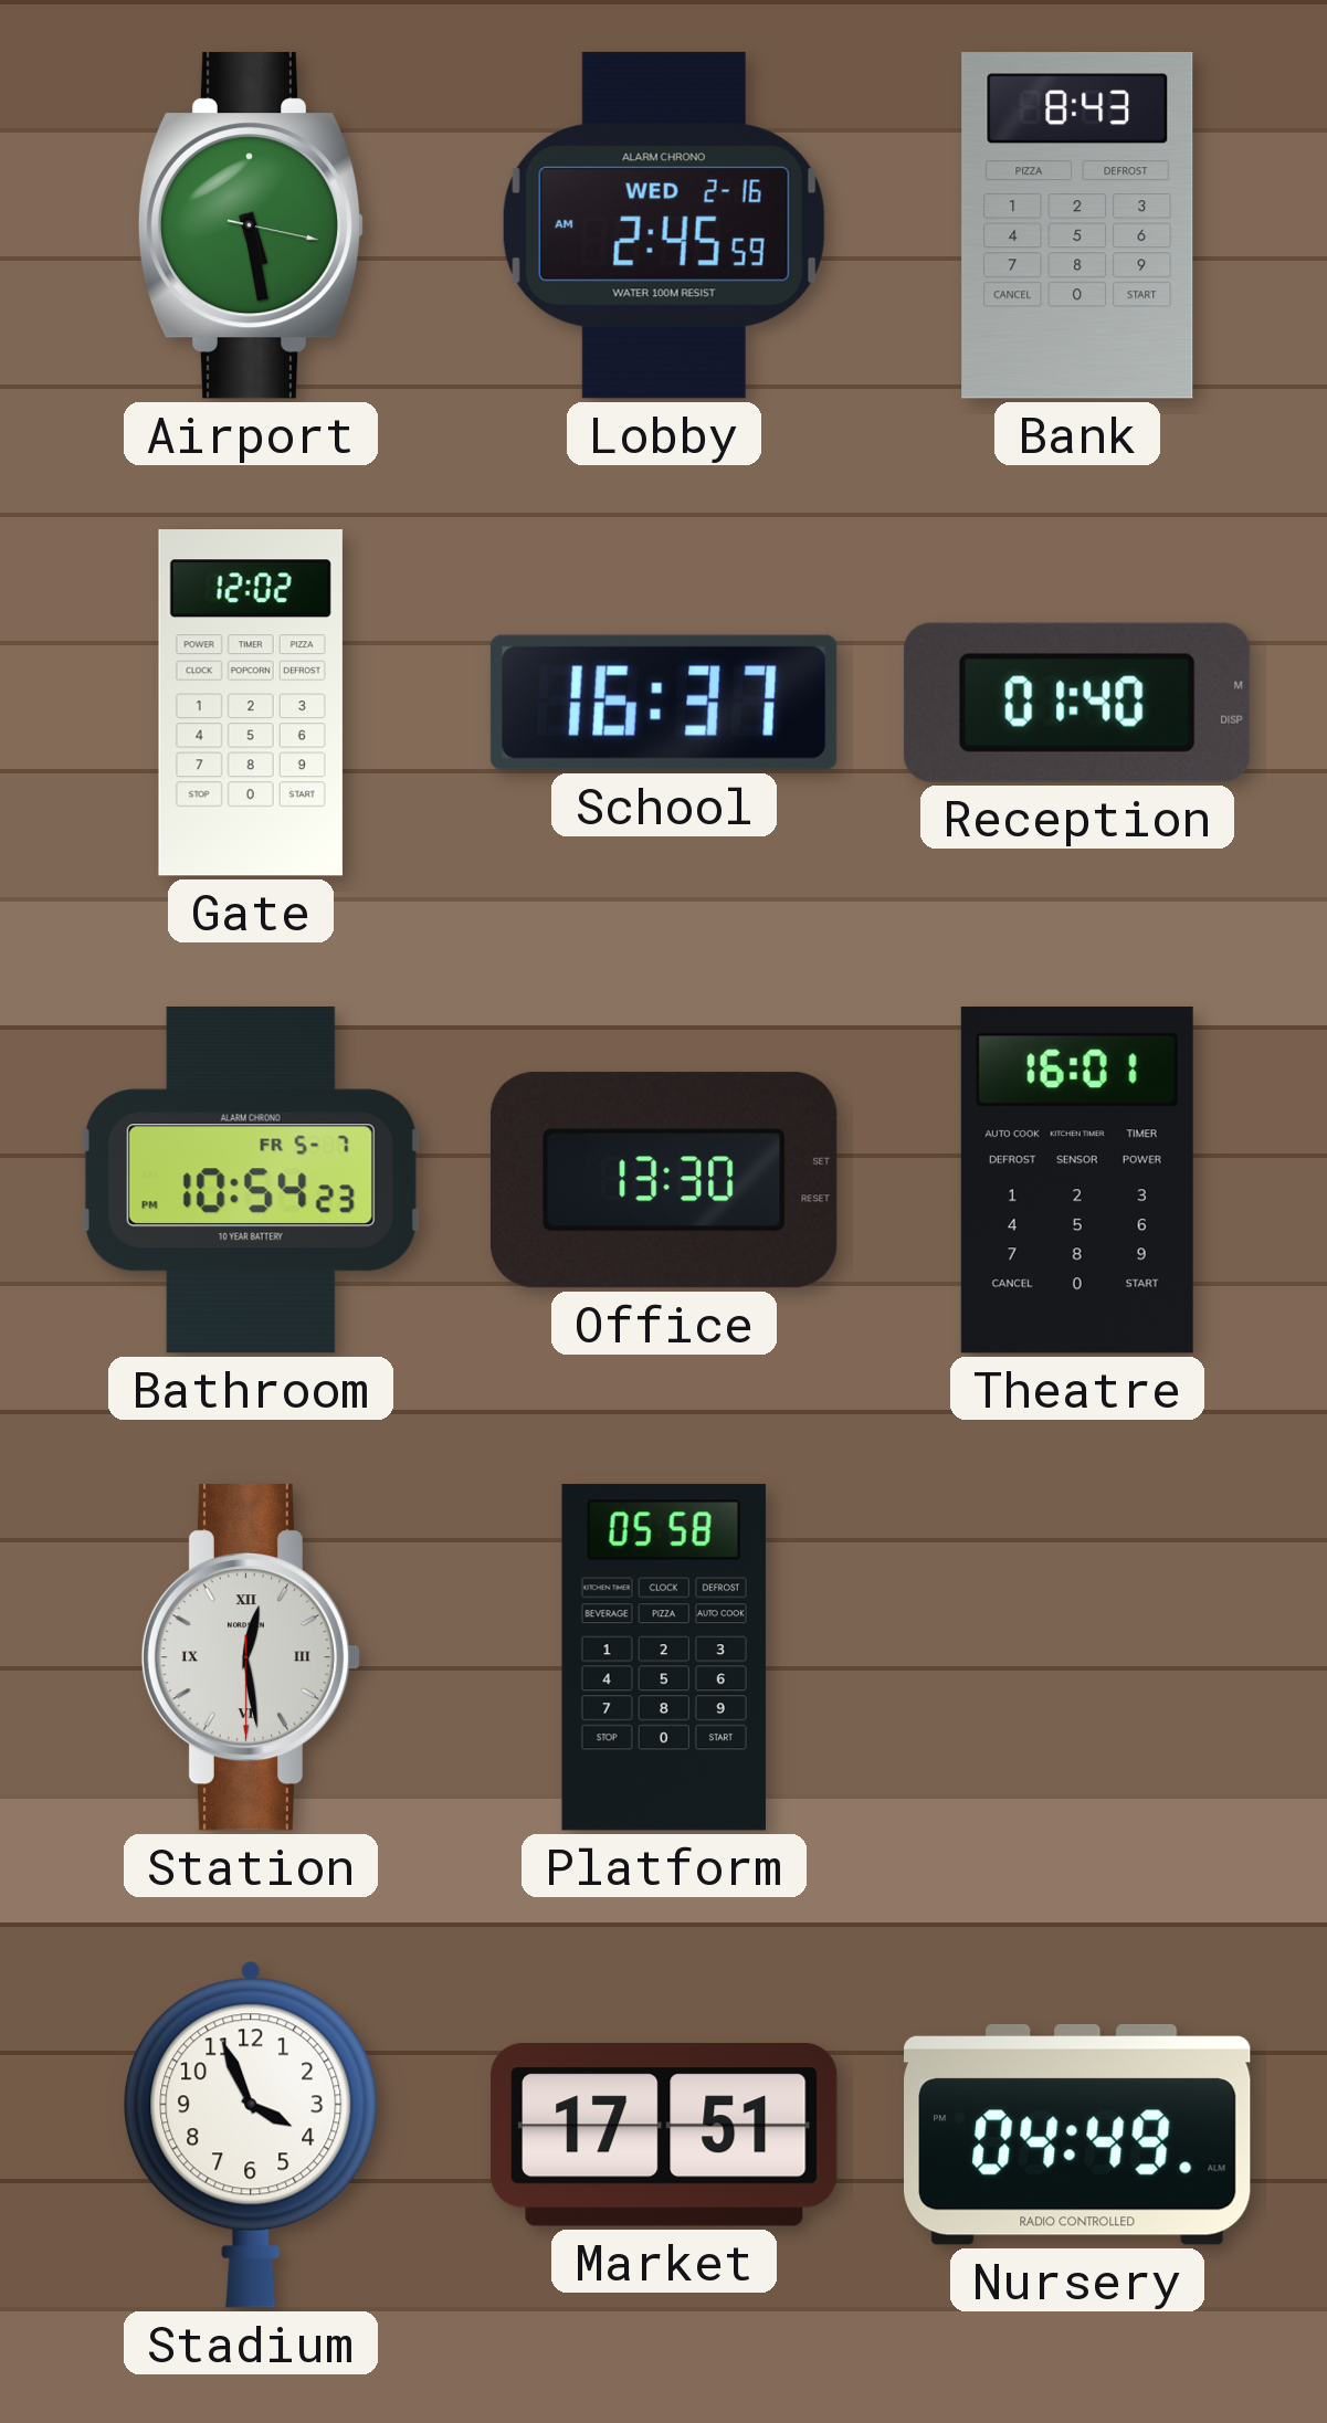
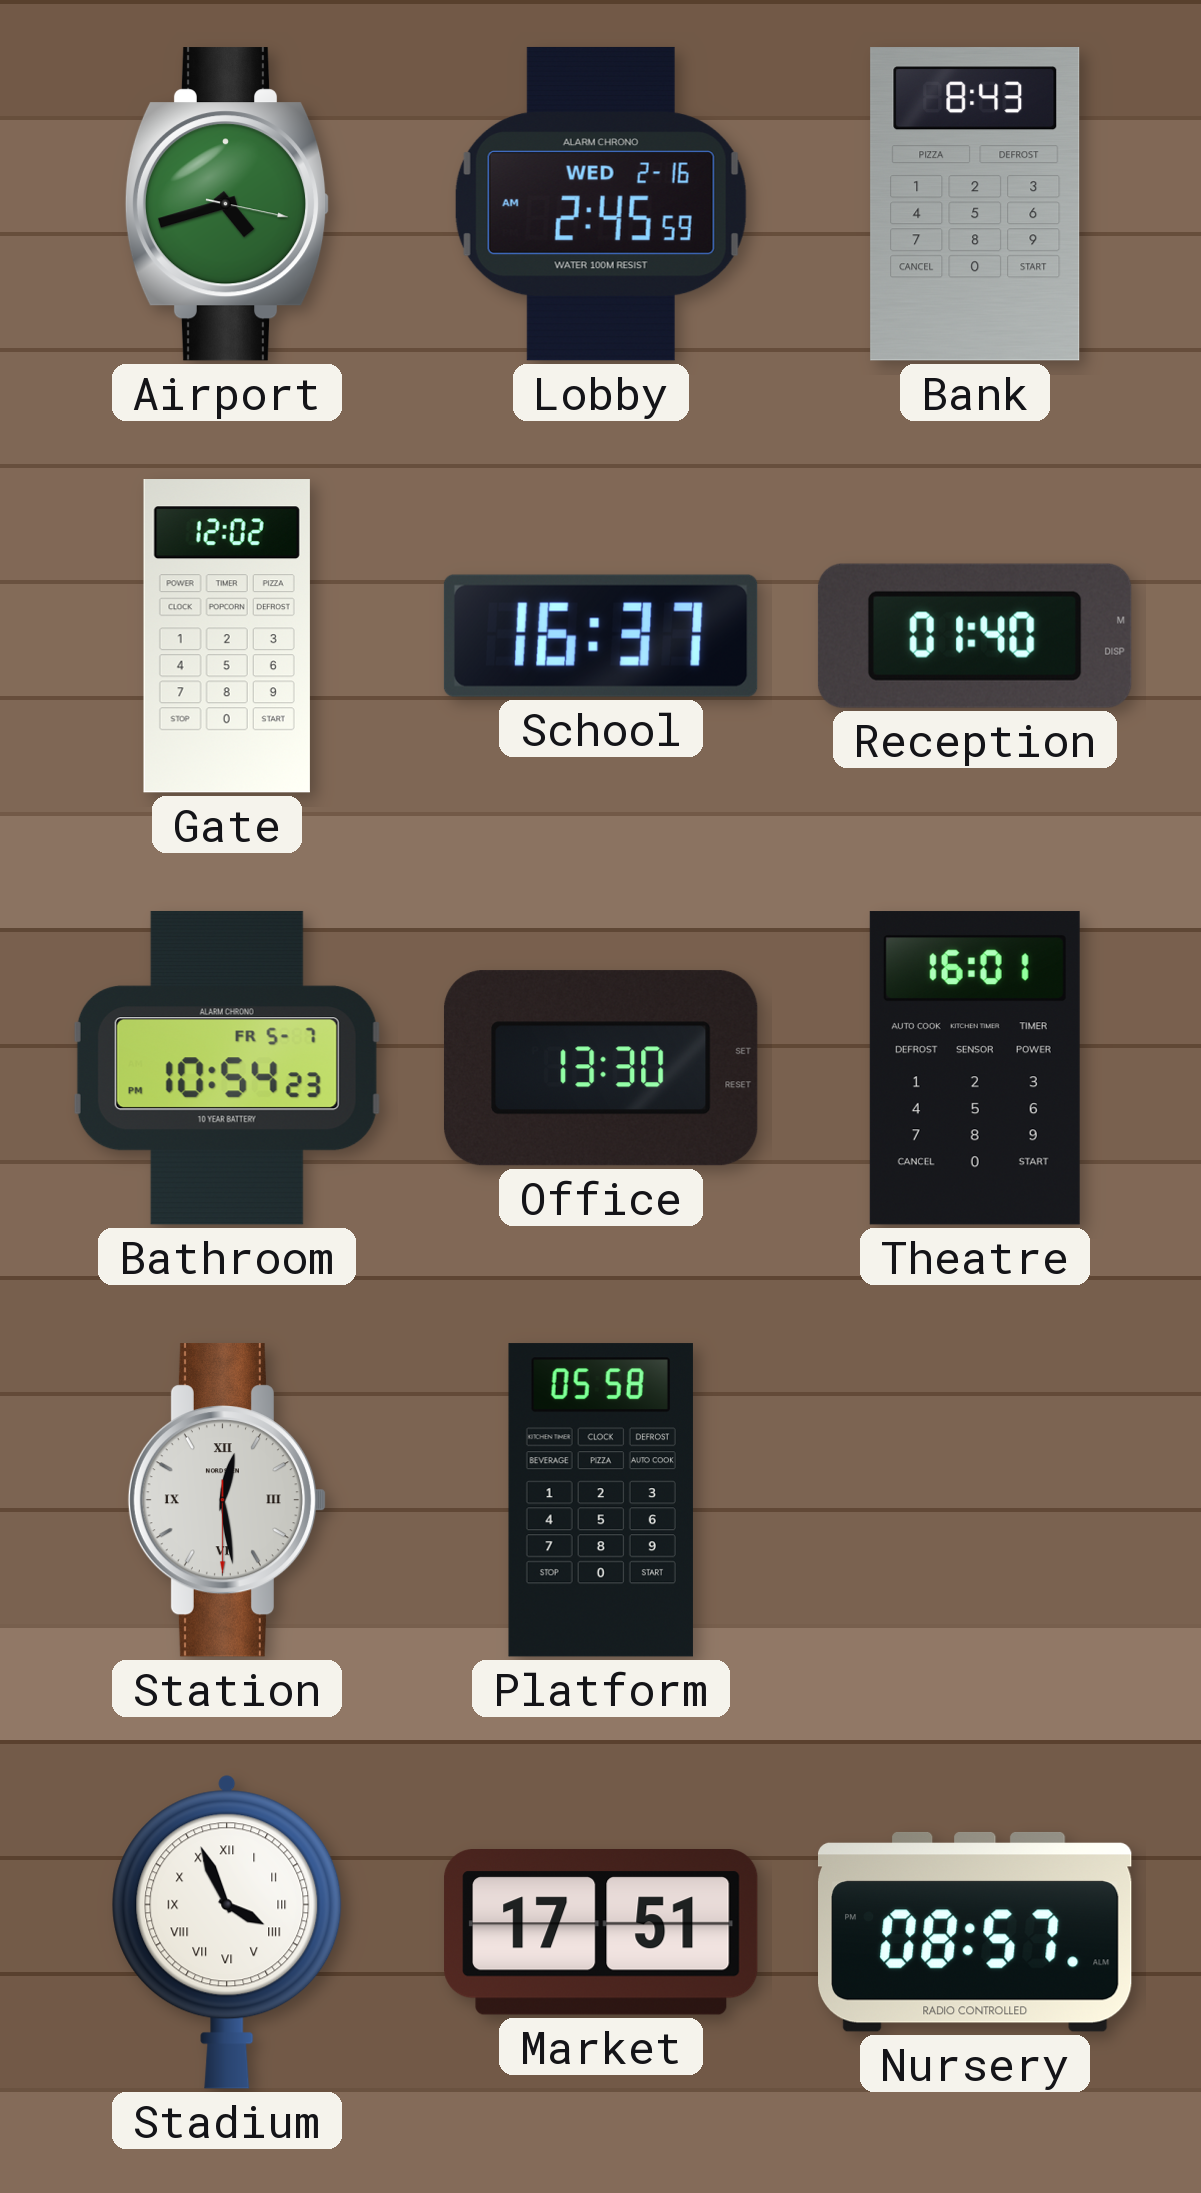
Airport: 5:28 -> 4:42 (227, 204)
Stadium numerals: Arabic -> Roman (227, 1932)
Nursery: 04:49 -> 08:57 (976, 1932)
